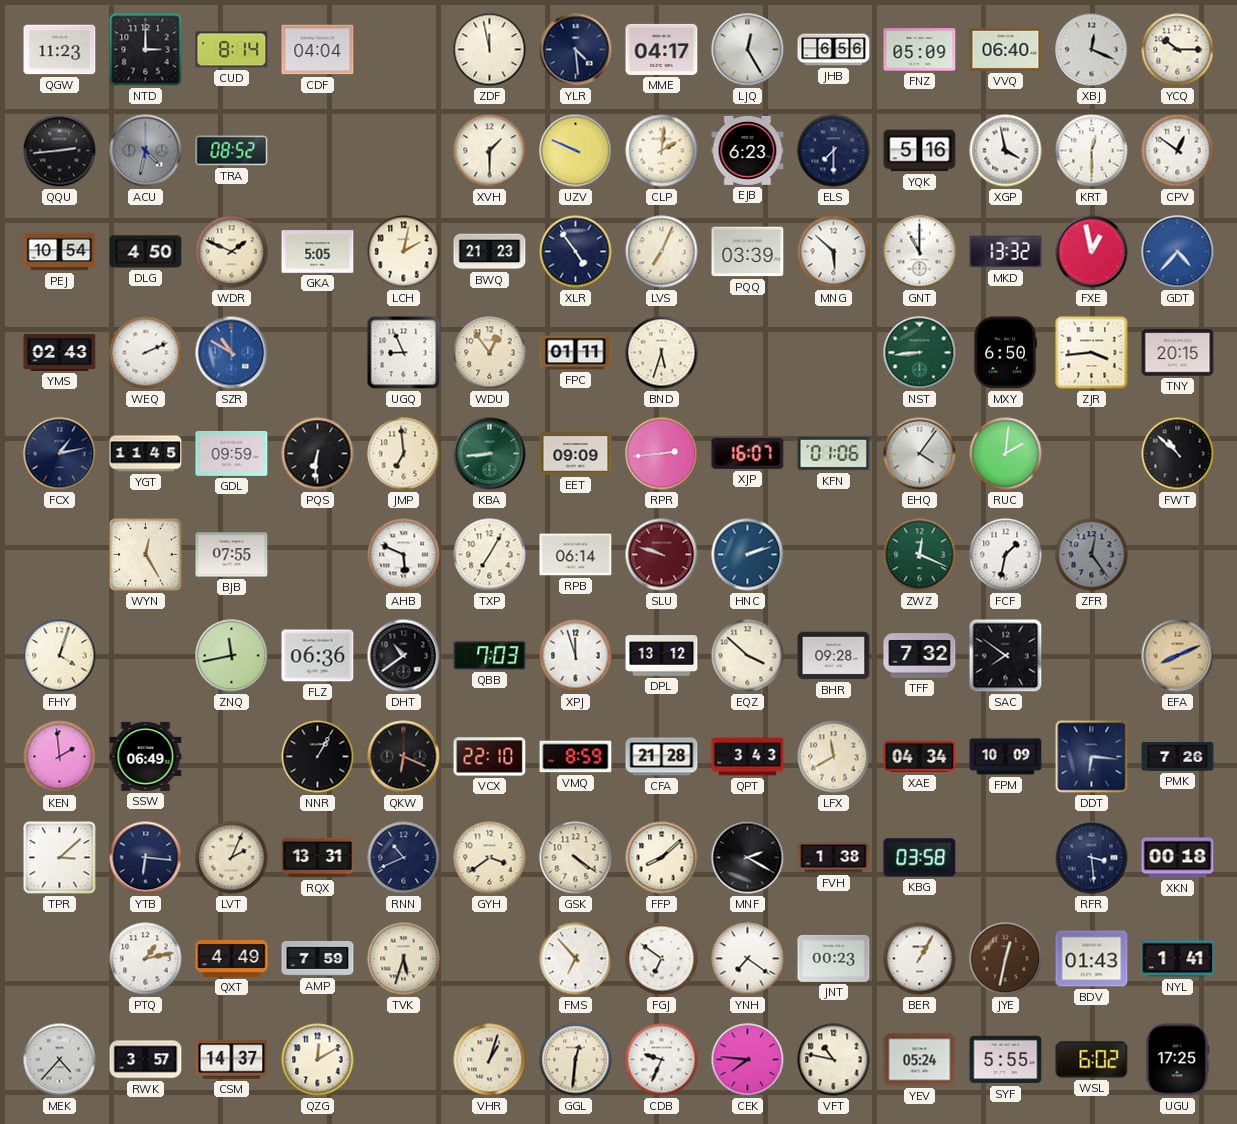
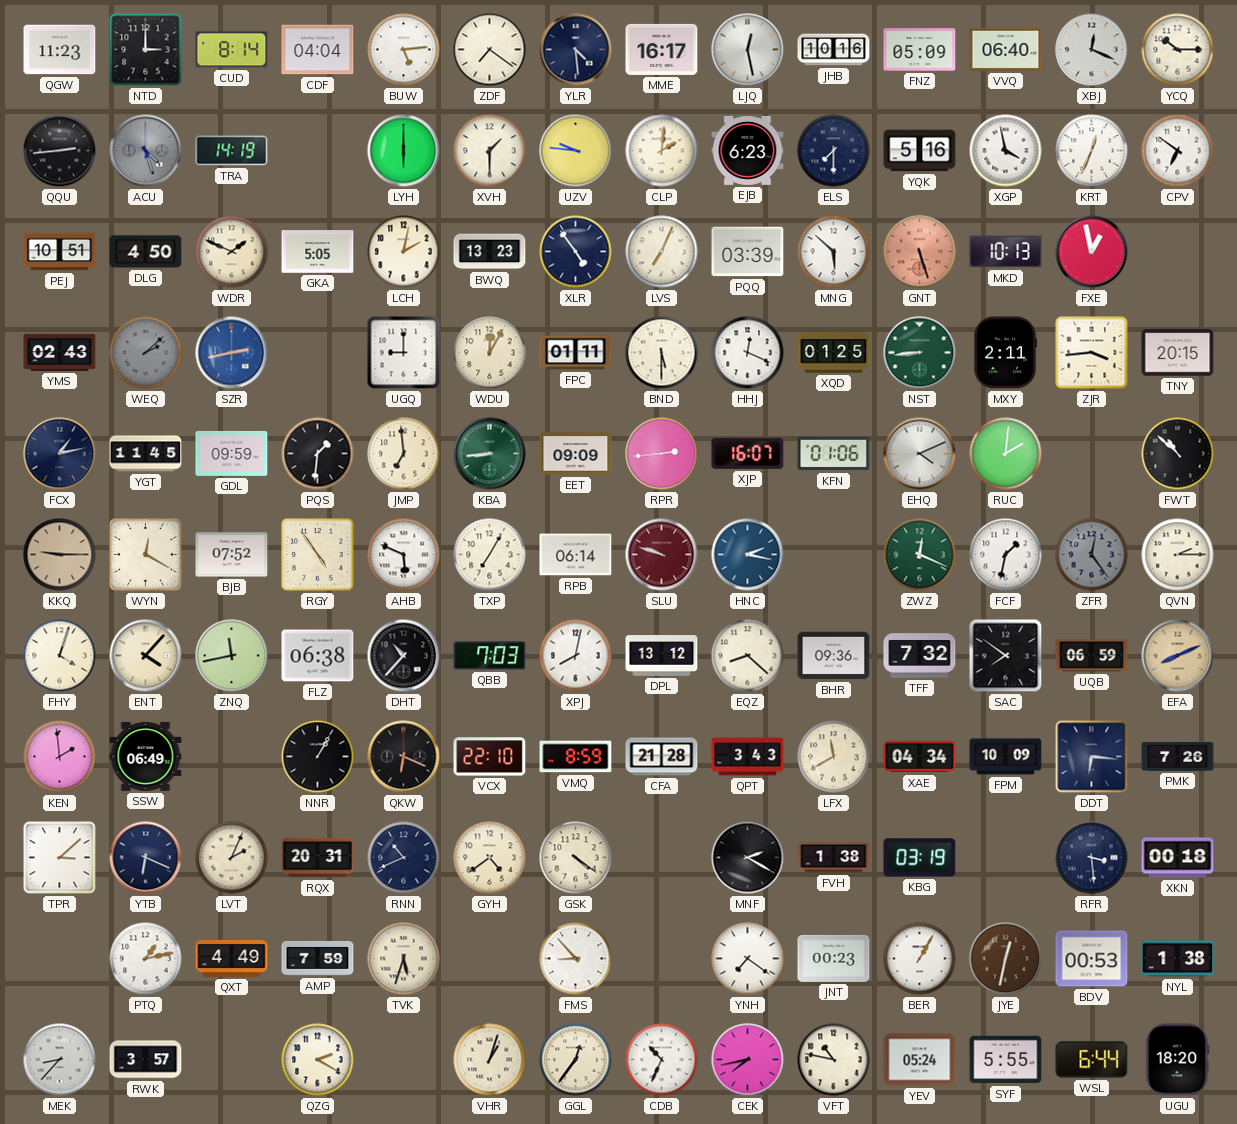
BUW: none -> 5:14 (404, 50)
ZDF: 11:58 -> 7:21 (490, 50)
MME: 04:17 -> 16:17 (662, 49)
LJQ: 12:25 -> 12:28 (748, 50)
JHB: 6:56 -> 10:16 (834, 50)
ACU: 4:32 -> 4:27 (146, 151)
TRA: 08:52 -> 14:19 (232, 151)
LYH: none -> 6:00 (404, 151)
UZV: 9:49 -> 9:46 (576, 151)
KRT: 12:30 -> 12:34 (1092, 151)
CPV: 12:51 -> 6:51 (1178, 151)
PEJ: 10:54 -> 10:51 (60, 252)
BWQ: 21:23 -> 13:23 (490, 252)
GNT: 11:00 -> 5:27 (920, 252)
GNT dial: white -> salmon (920, 252)
MKD: 13:32 -> 10:13 (1006, 252)
GDT: 4:37 -> none (1178, 252)
WEQ: 2:11 -> 2:08 (146, 353)
WEQ dial: white -> grey (146, 353)
SZR: 10:50 -> 2:43 (232, 353)
UGQ: 8:56 -> 9:00 (404, 353)
WDU: 12:54 -> 12:05 (490, 353)
BND: 5:33 -> 5:30 (662, 353)
HHJ: none -> 12:19 (748, 353)
XQD: none -> 01:25 (834, 353)
MXY: 6:50 -> 2:11 (1005, 353)
PQS: 6:31 -> 1:31 (318, 454)
EHQ: 4:06 -> 4:11 (920, 454)
KKQ: none -> 9:15 (60, 555)
WYN: 12:25 -> 12:20 (146, 555)
BJB: 07:55 -> 07:52 (232, 555)
RGY: none -> 4:54 (318, 555)
HNC: 2:12 -> 2:17 (748, 555)
QVN: none -> 2:15 (1178, 555)
ENT: none -> 4:07 (146, 656)
FLZ: 06:36 -> 06:38 (318, 656)
DHT: 10:39 -> 10:37 (404, 656)
XPJ: 11:57 -> 8:02 (576, 656)
EQZ: 3:52 -> 8:22 (748, 656)
BHR: 09:28 -> 09:36 (834, 656)
UQB: none -> 06:59 (1092, 656)
YTB: 6:16 -> 6:19 (146, 858)
RQX: 13:31 -> 20:31 (318, 858)
GYH: 3:39 -> 4:39 (490, 858)
FFP: 8:08 -> none (662, 858)
KBG: 03:58 -> 03:19 (920, 858)
FMS: 6:53 -> 8:53 (576, 959)
FGJ: 6:51 -> none (662, 959)
BDV: 01:43 -> 00:53 (1092, 959)
NYL: 1:41 -> 1:38 (1178, 959)
MEK: 4:37 -> 8:37 (60, 1060)
CSM: 14:37 -> none (232, 1060)
QZG: 12:10 -> 2:20 (318, 1060)
GGL: 12:31 -> 12:36 (576, 1060)
CDB: 9:34 -> 10:34 (662, 1060)
CEK: 7:46 -> 7:43 (748, 1060)
WSL: 6:02 -> 6:44 (1092, 1060)
UGU: 17:25 -> 18:20 (1178, 1060)
